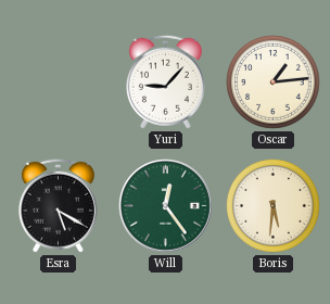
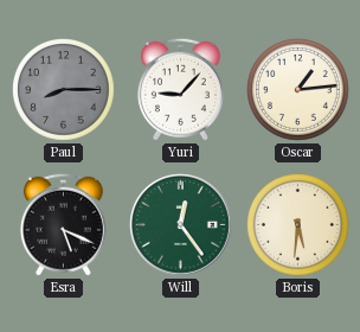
Paul: none -> 8:15 (64, 90)
Esra: 5:20 -> 5:19 (63, 224)
